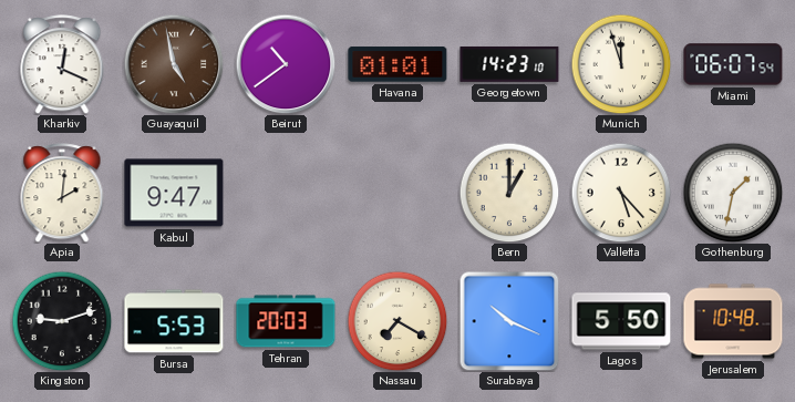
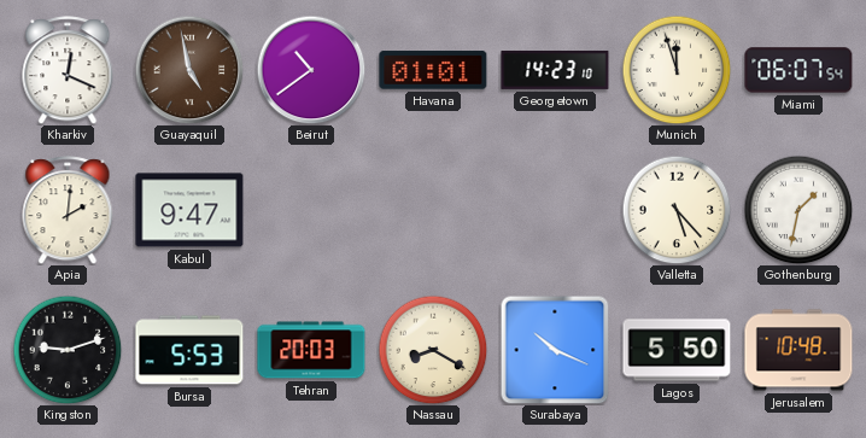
Bern: 1:00 -> none (509, 193)
Nassau: 7:20 -> 8:20 (433, 350)
